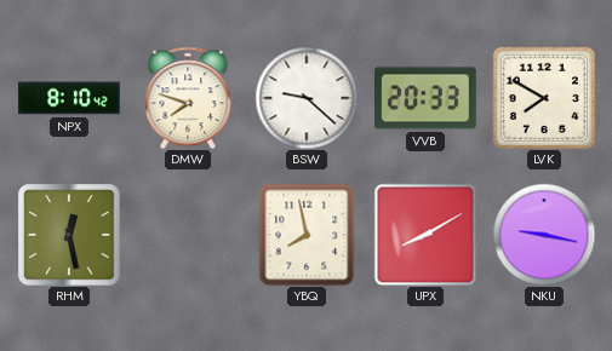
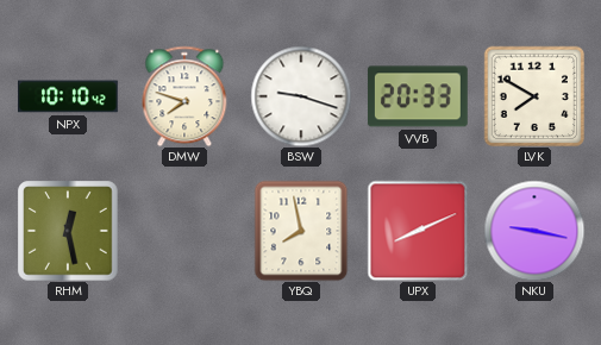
NPX: 8:10 -> 10:10 (69, 96)
BSW: 9:22 -> 9:18 (301, 96)
UPX: 8:10 -> 8:11 (418, 231)
